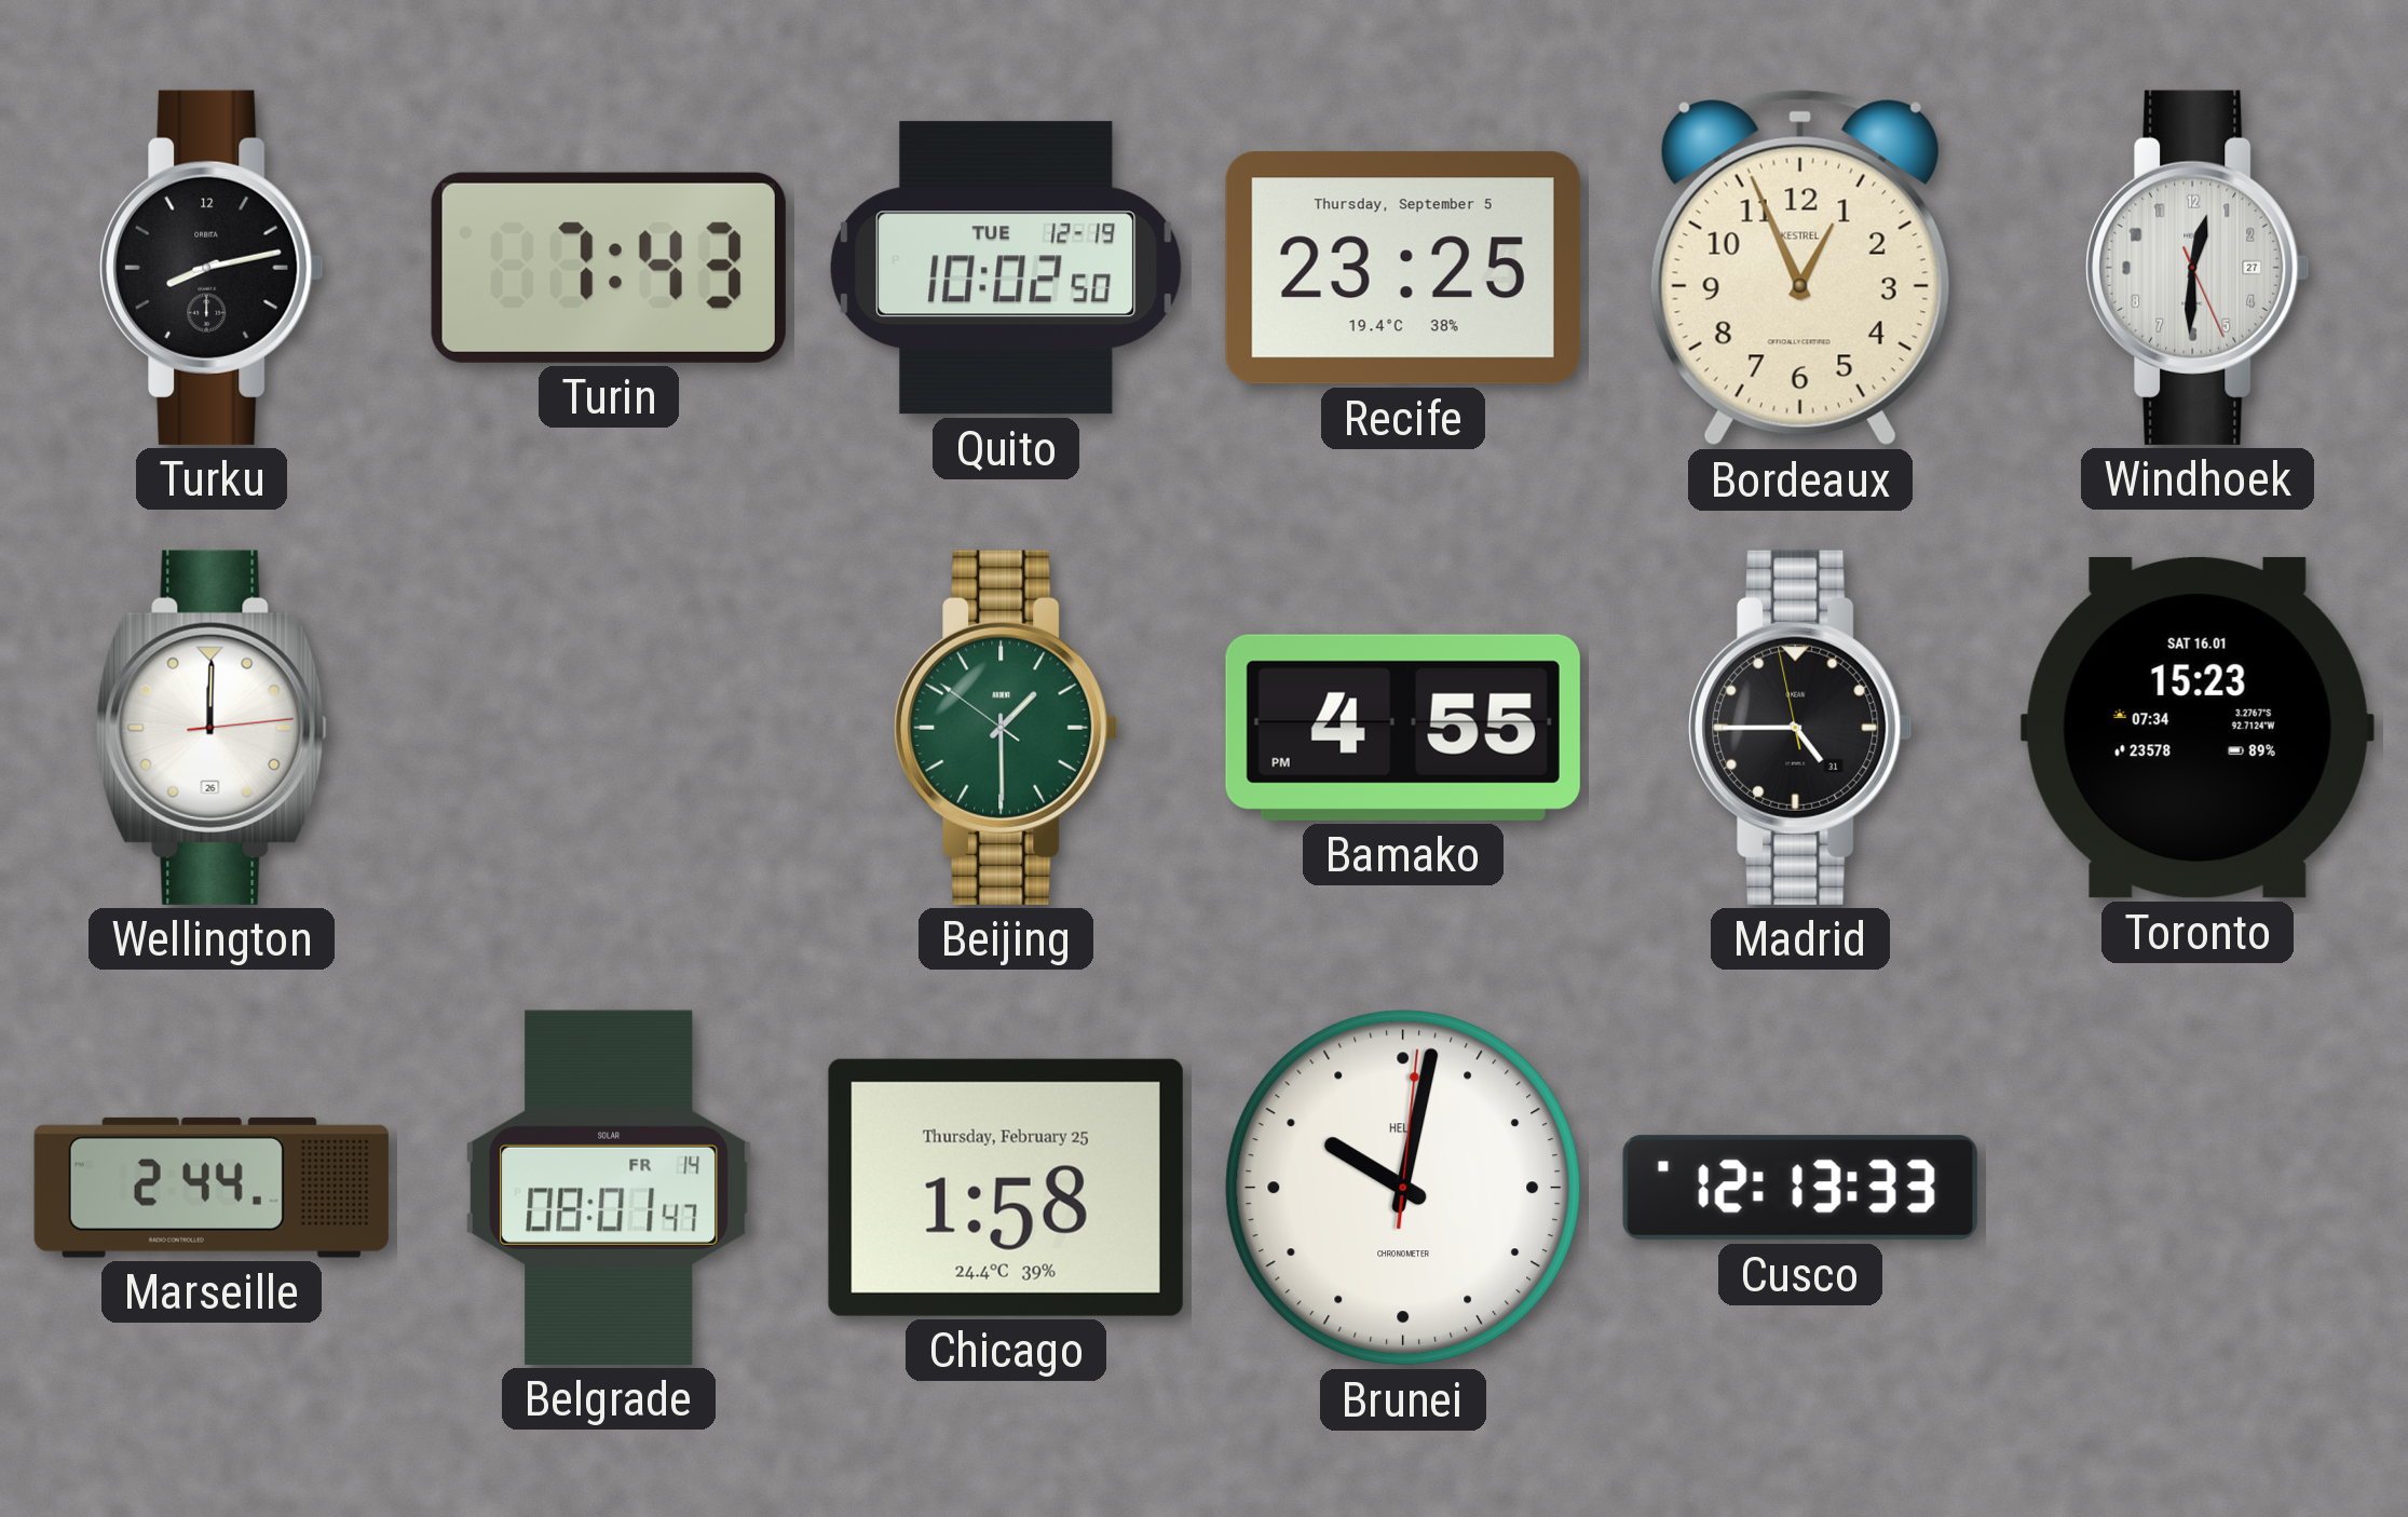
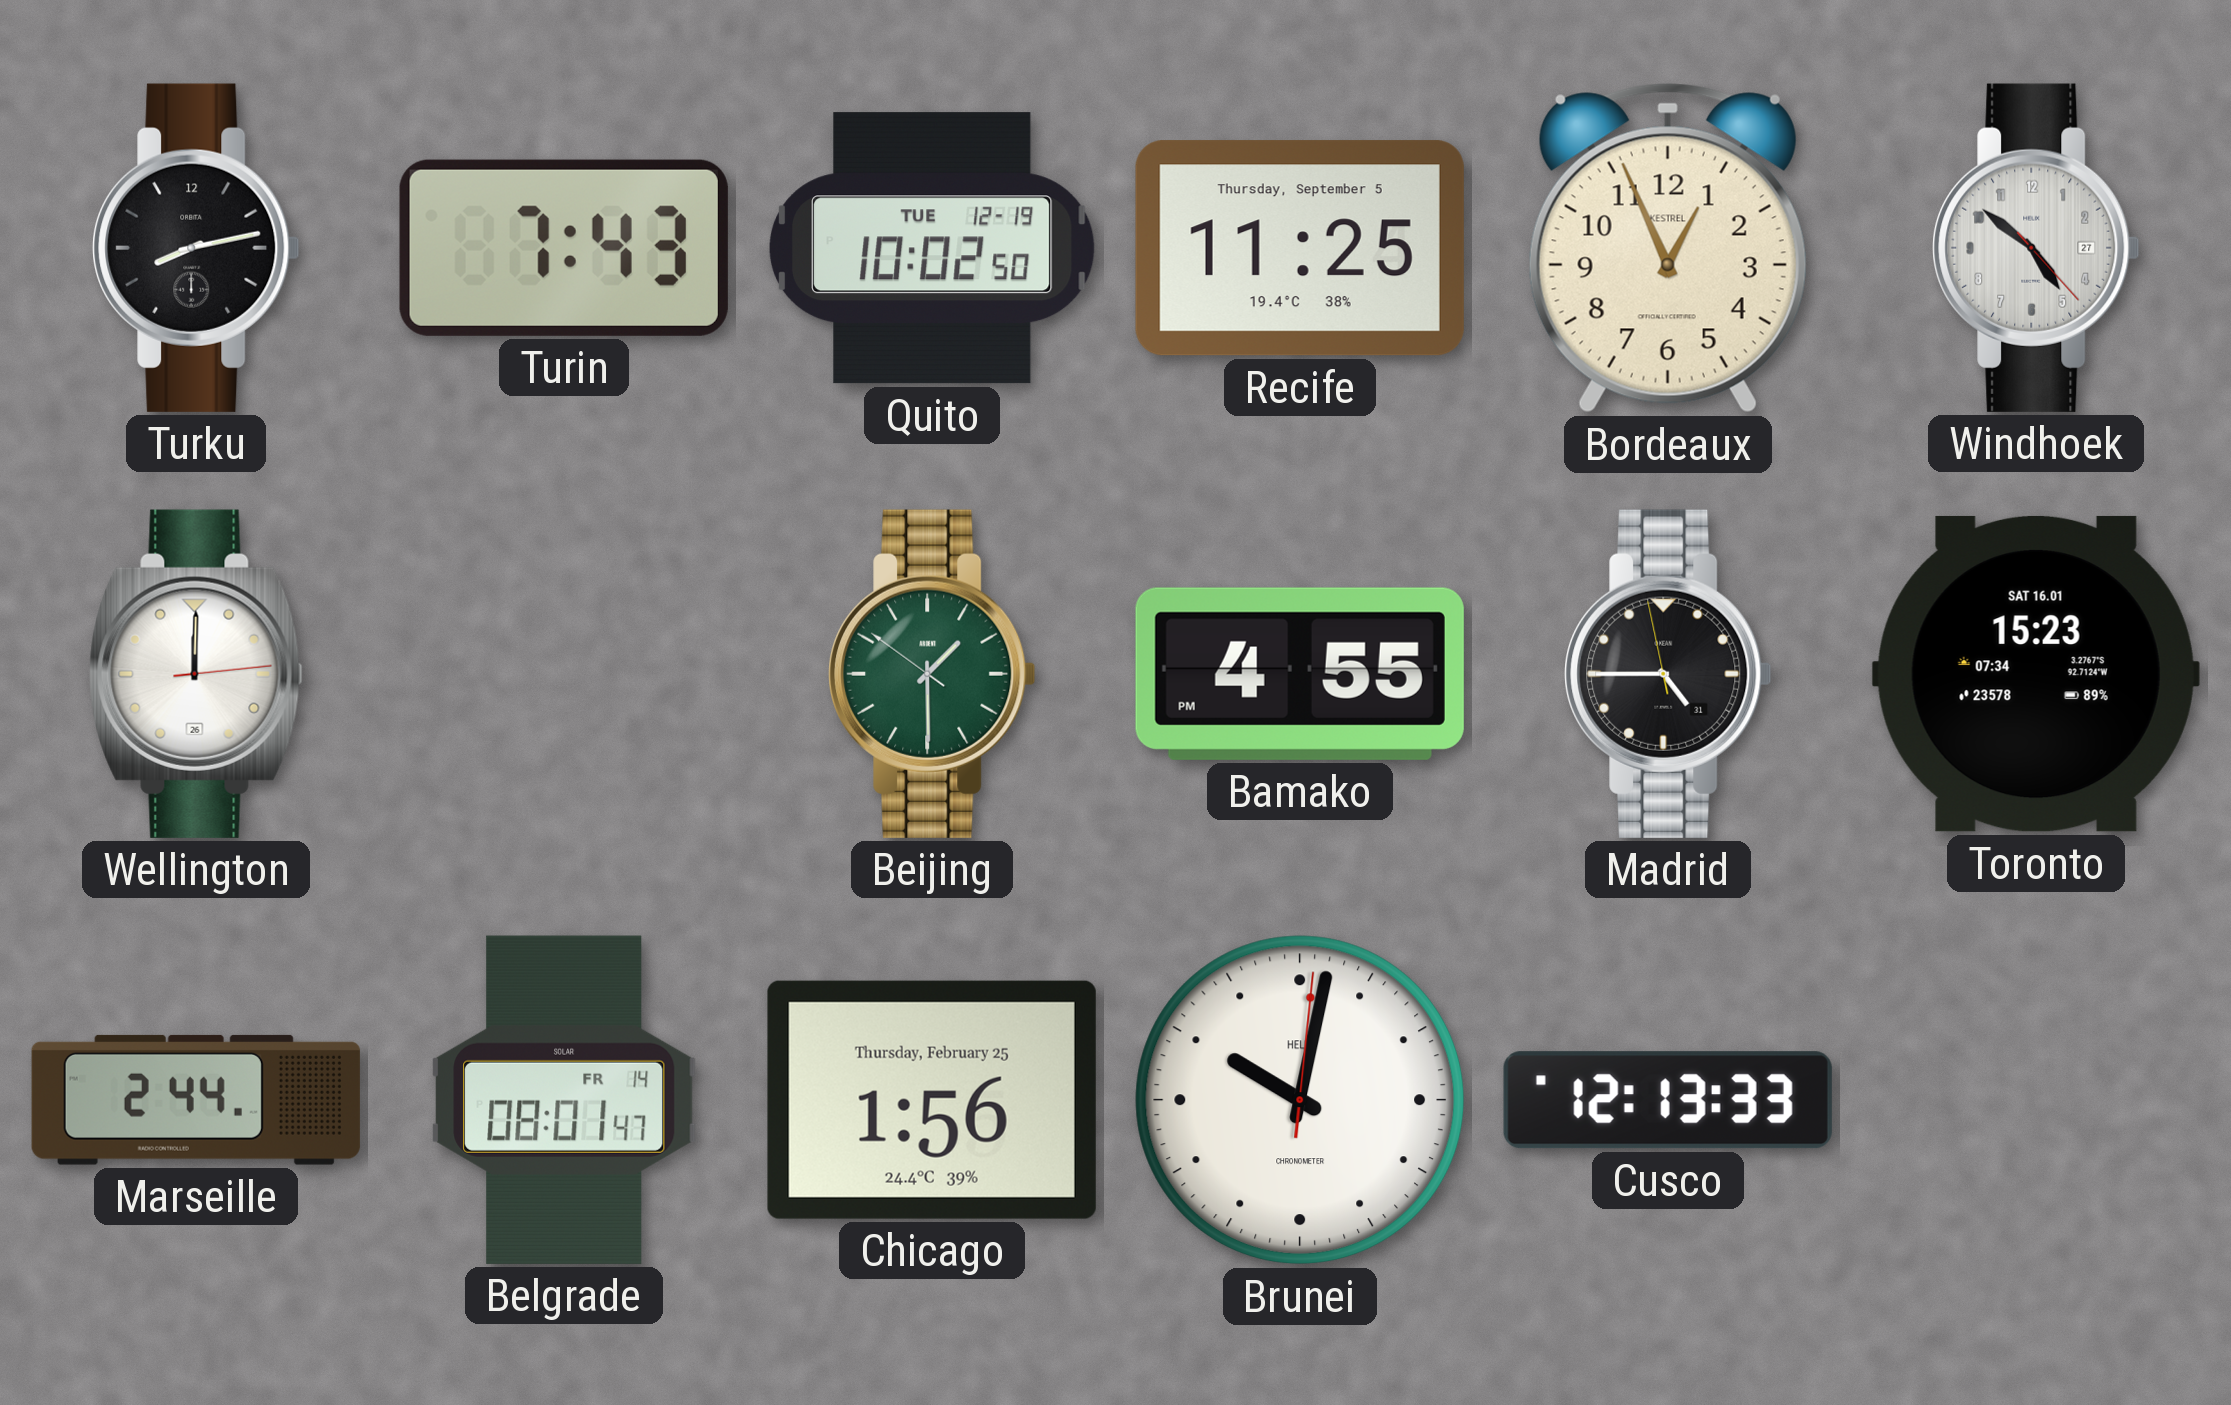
Recife: 23:25 -> 11:25 (1300, 248)
Windhoek: 12:30 -> 4:51 (2036, 248)
Chicago: 1:58 -> 1:56 (932, 1100)
